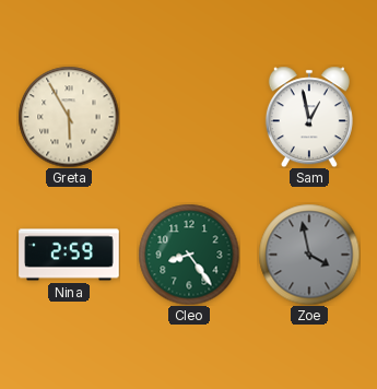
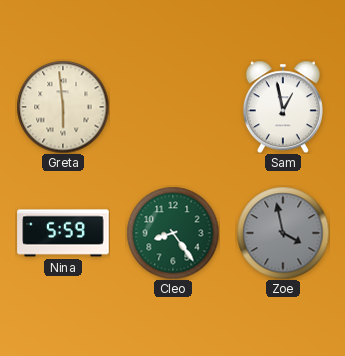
Greta: 5:55 -> 5:59 (63, 107)
Nina: 2:59 -> 5:59 (63, 233)
